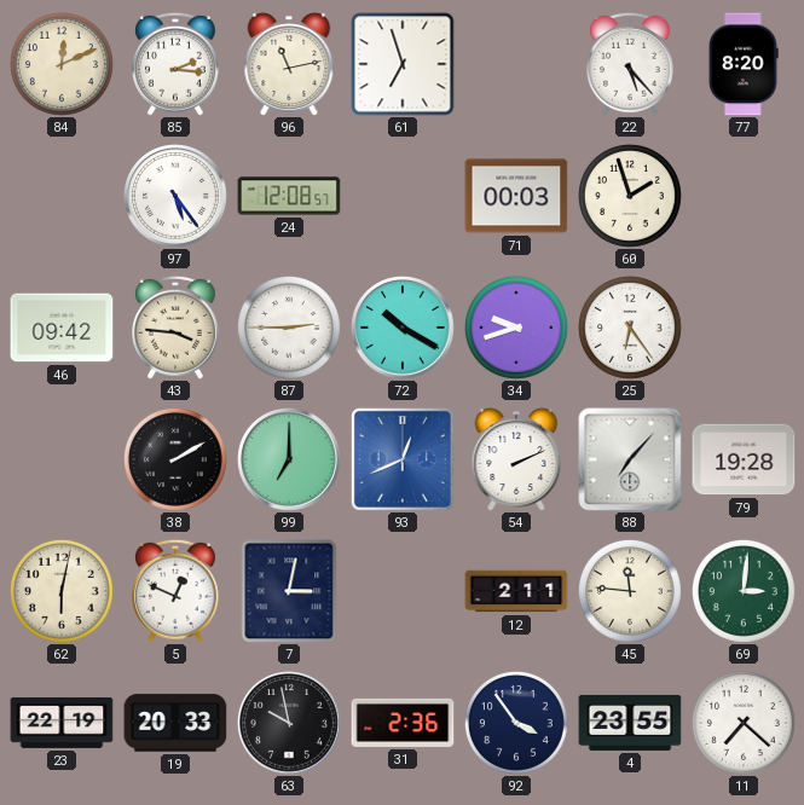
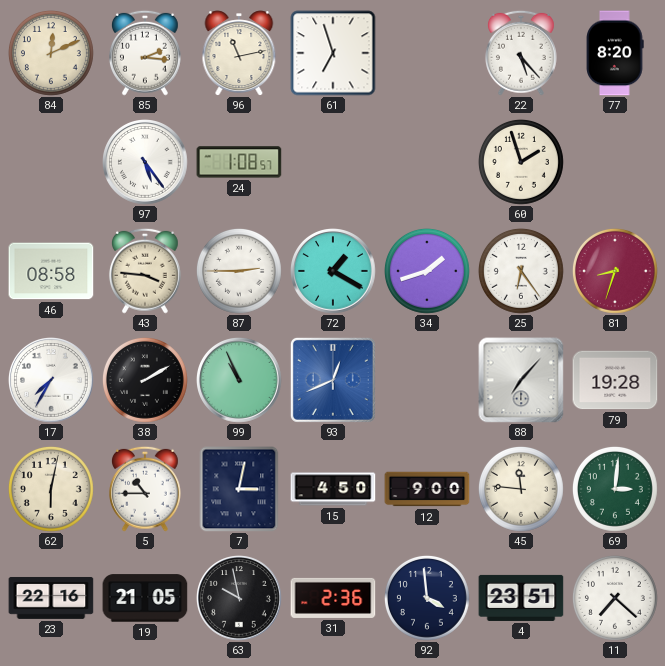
24: 12:08 -> 1:08 (239, 162)
71: 00:03 -> none (516, 196)
46: 09:42 -> 08:58 (51, 271)
72: 10:20 -> 1:20 (334, 272)
34: 9:42 -> 1:42 (427, 271)
81: none -> 8:33 (615, 271)
17: none -> 7:35 (52, 381)
99: 7:00 -> 10:56 (240, 381)
54: 2:11 -> none (516, 459)
5: 12:49 -> 10:45 (145, 489)
15: none -> 4:50 (333, 489)
12: 2:11 -> 9:00 (427, 489)
23: 22:19 -> 22:16 (51, 598)
19: 20:33 -> 21:05 (145, 598)
92: 3:54 -> 3:59 (427, 598)
4: 23:55 -> 23:51 (521, 598)
